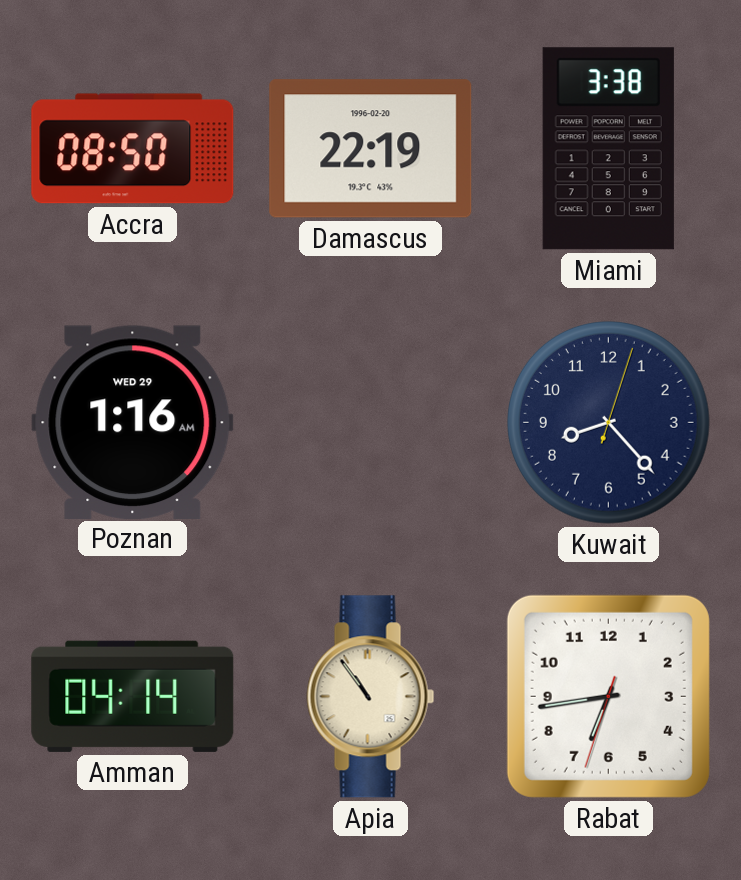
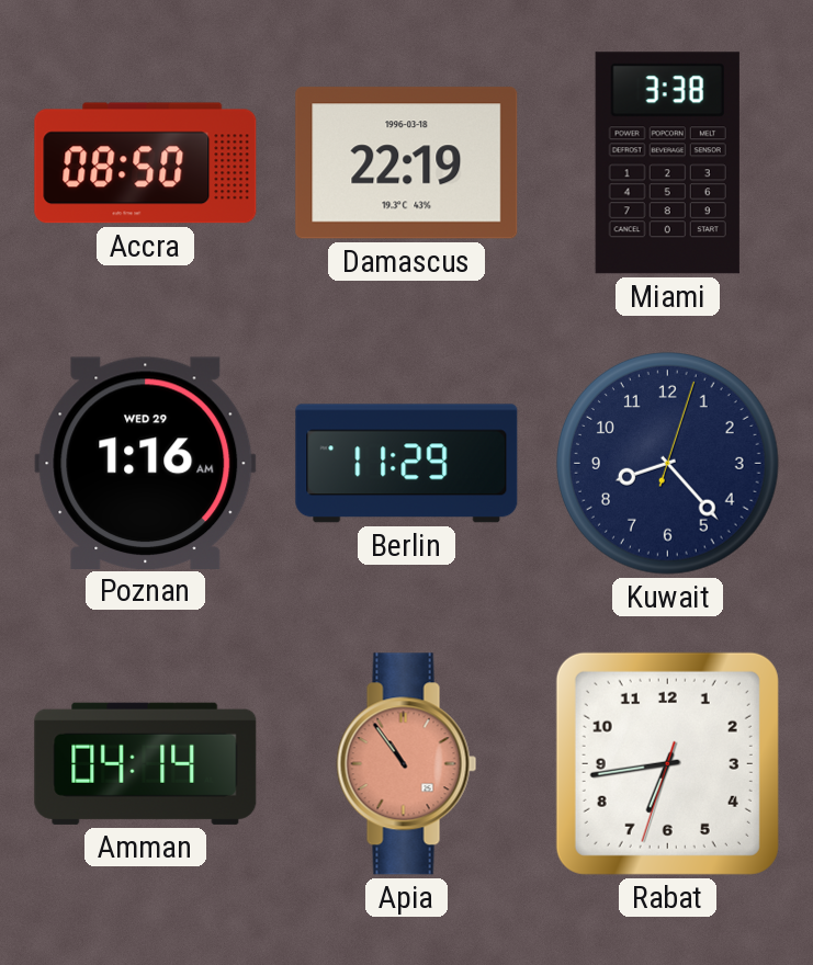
Damascus date: 1996-02-20 -> 1996-03-18 (407, 163)
Berlin: none -> 11:29 (407, 464)
Apia dial: cream -> salmon (407, 764)
